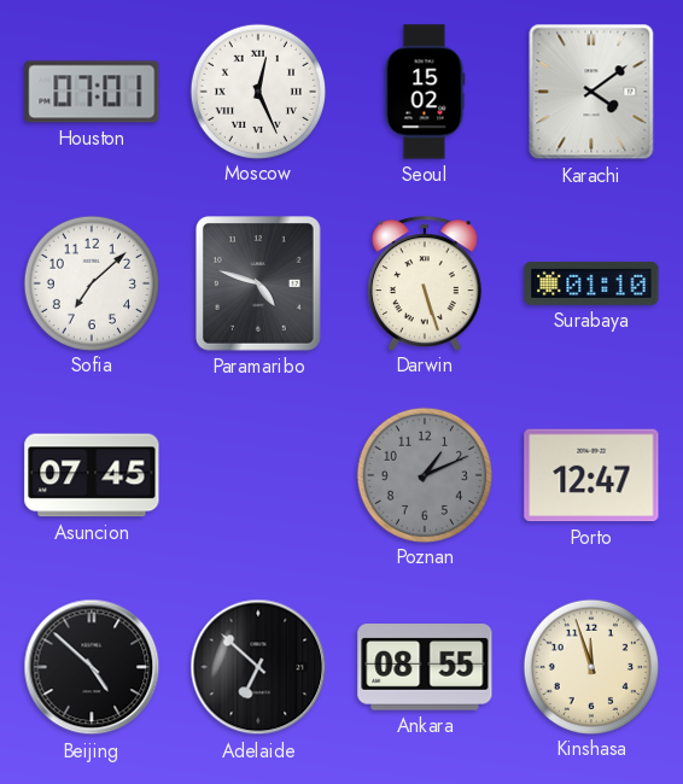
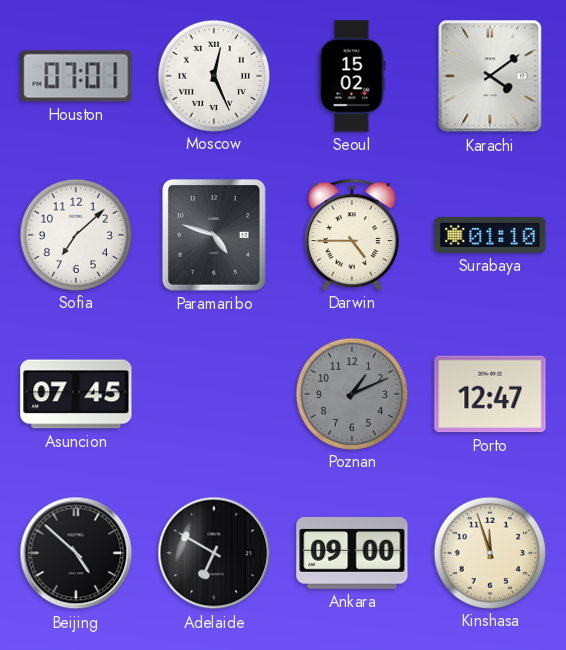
Darwin: 5:27 -> 4:45 (352, 235)
Adelaide: 6:52 -> 6:50 (214, 553)
Ankara: 08:55 -> 09:00 (352, 554)
